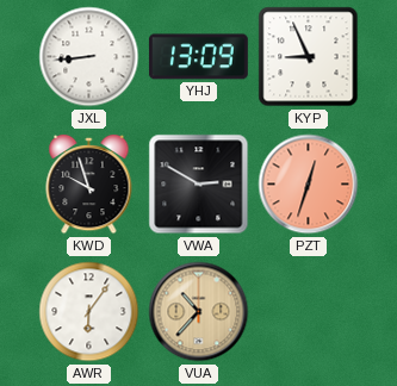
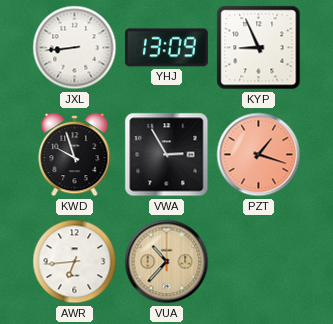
VWA: 2:50 -> 2:55 (167, 155)
PZT: 12:33 -> 1:18 (259, 155)
AWR: 6:06 -> 6:44 (75, 262)
